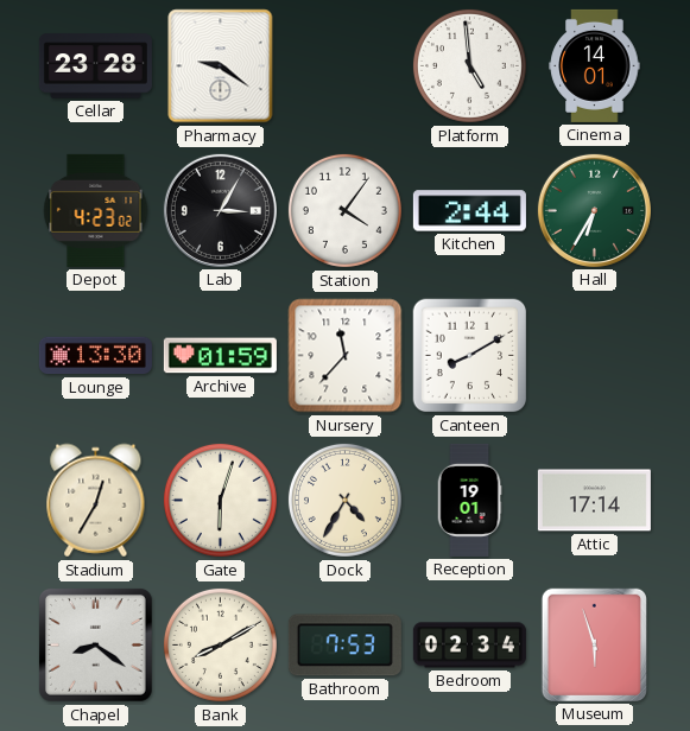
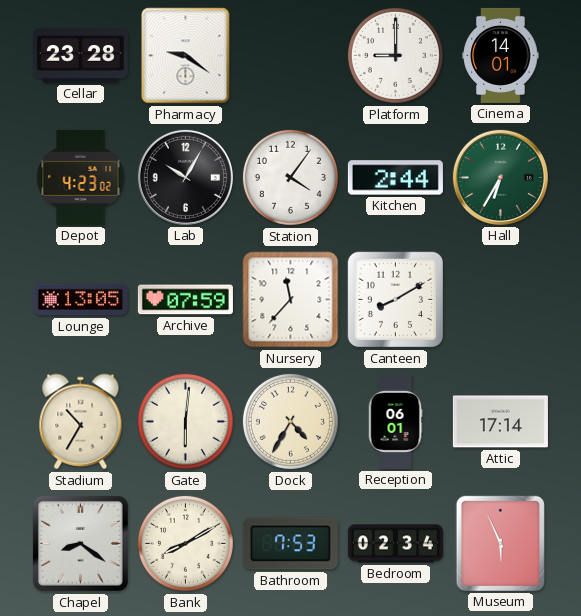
Platform: 4:59 -> 9:00 (395, 55)
Lab: 3:05 -> 10:05 (185, 177)
Lounge: 13:30 -> 13:05 (80, 300)
Archive: 01:59 -> 07:59 (185, 300)
Stadium: 12:35 -> 10:35 (81, 422)
Gate: 6:03 -> 6:01 (185, 421)
Reception: 19:01 -> 06:01 (395, 421)
Museum: 5:57 -> 5:56 (500, 543)
